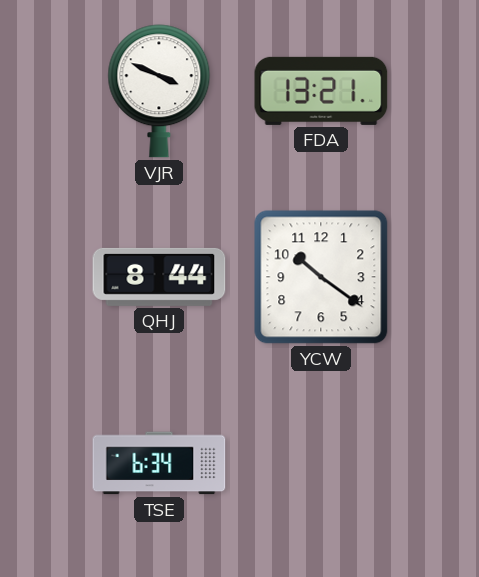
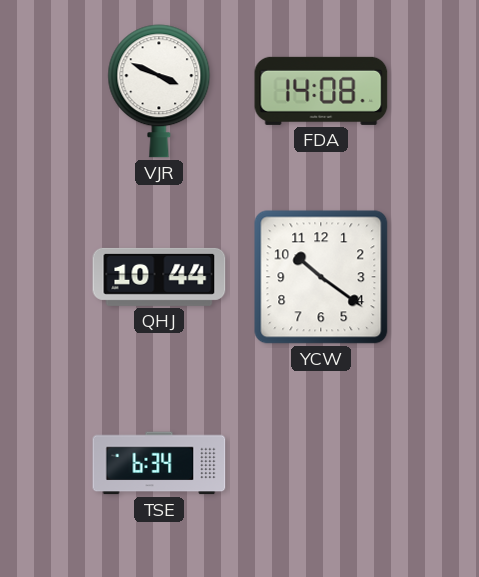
FDA: 13:21 -> 14:08 (321, 91)
QHJ: 8:44 -> 10:44 (159, 277)
